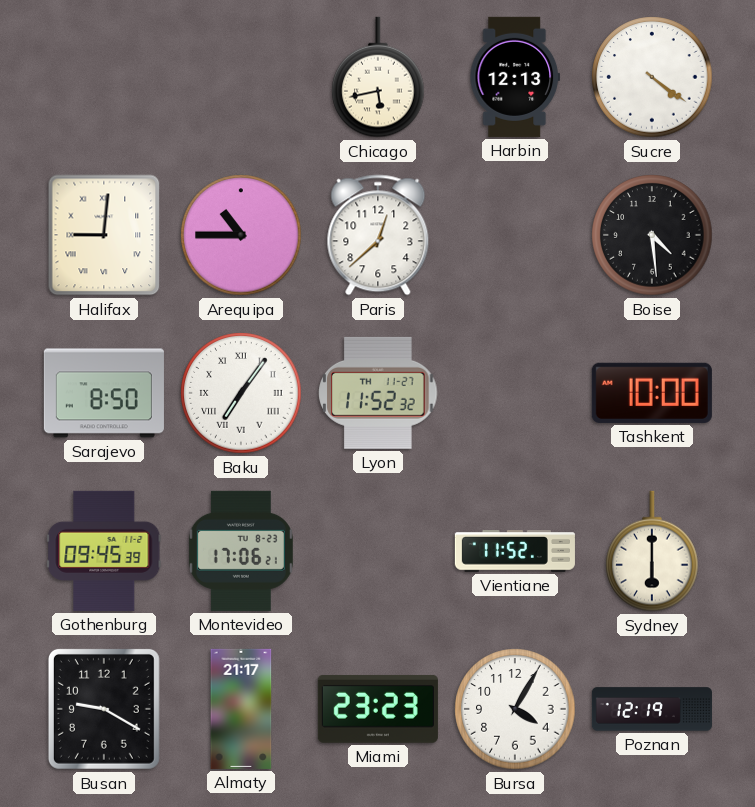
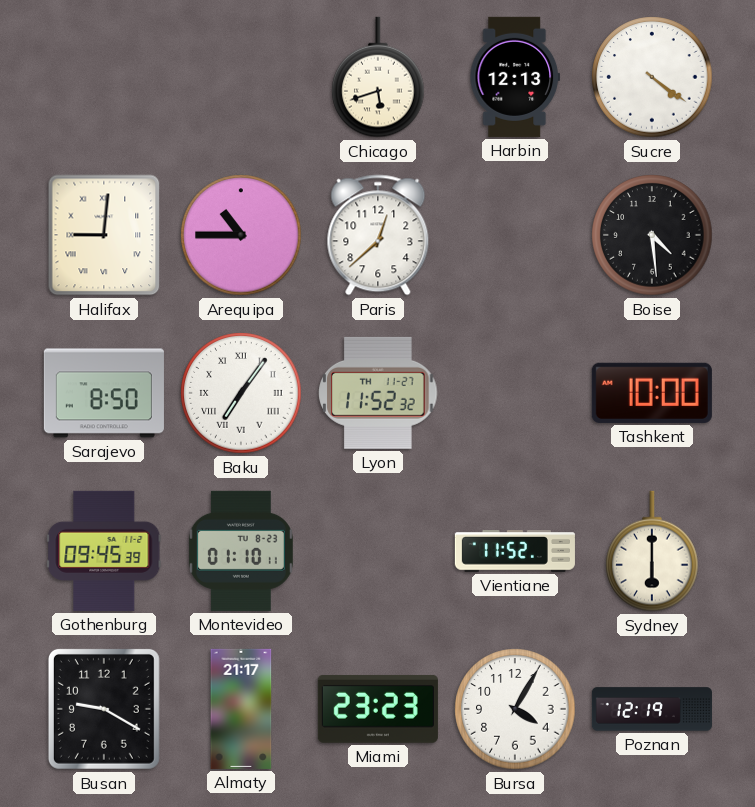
Chicago: 5:43 -> 5:42 (378, 77)
Montevideo: 17:06 -> 01:10 (241, 551)
